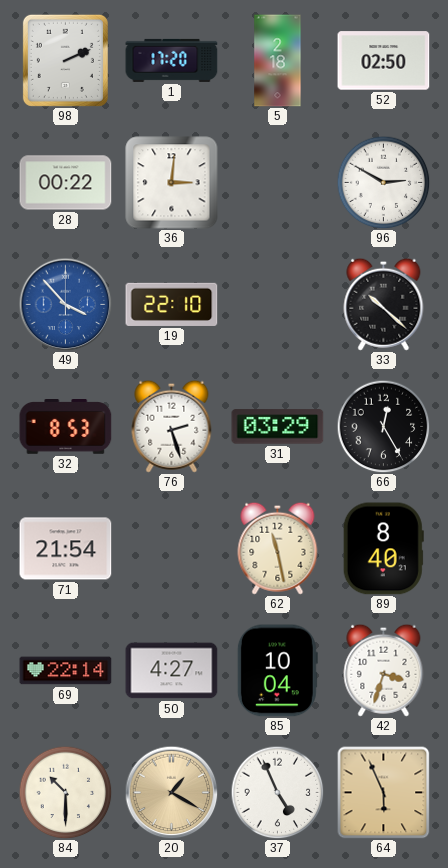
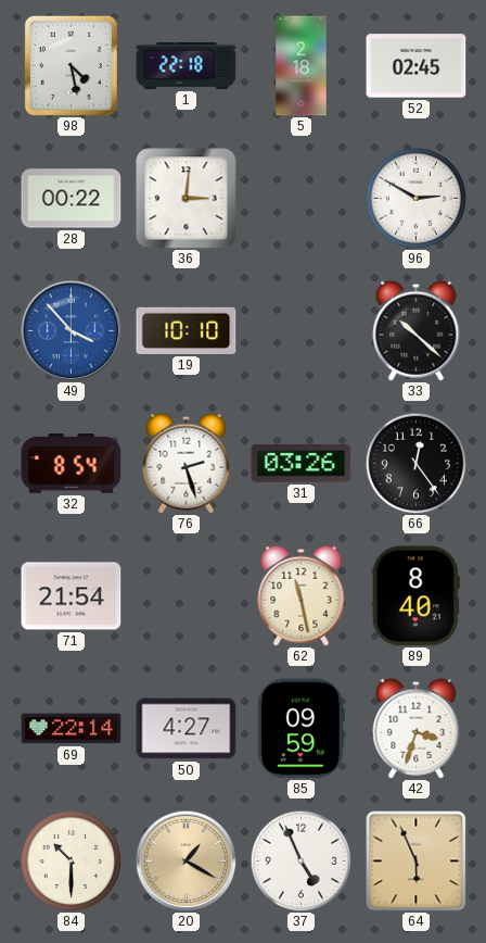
98: 2:11 -> 4:28 (71, 65)
1: 17:20 -> 22:18 (187, 65)
52: 02:50 -> 02:45 (417, 66)
19: 22:10 -> 10:10 (187, 330)
32: 8:53 -> 8:54 (72, 464)
31: 03:29 -> 03:26 (302, 464)
66: 12:25 -> 12:24 (415, 463)
85: 10:04 -> 09:59 (300, 729)
